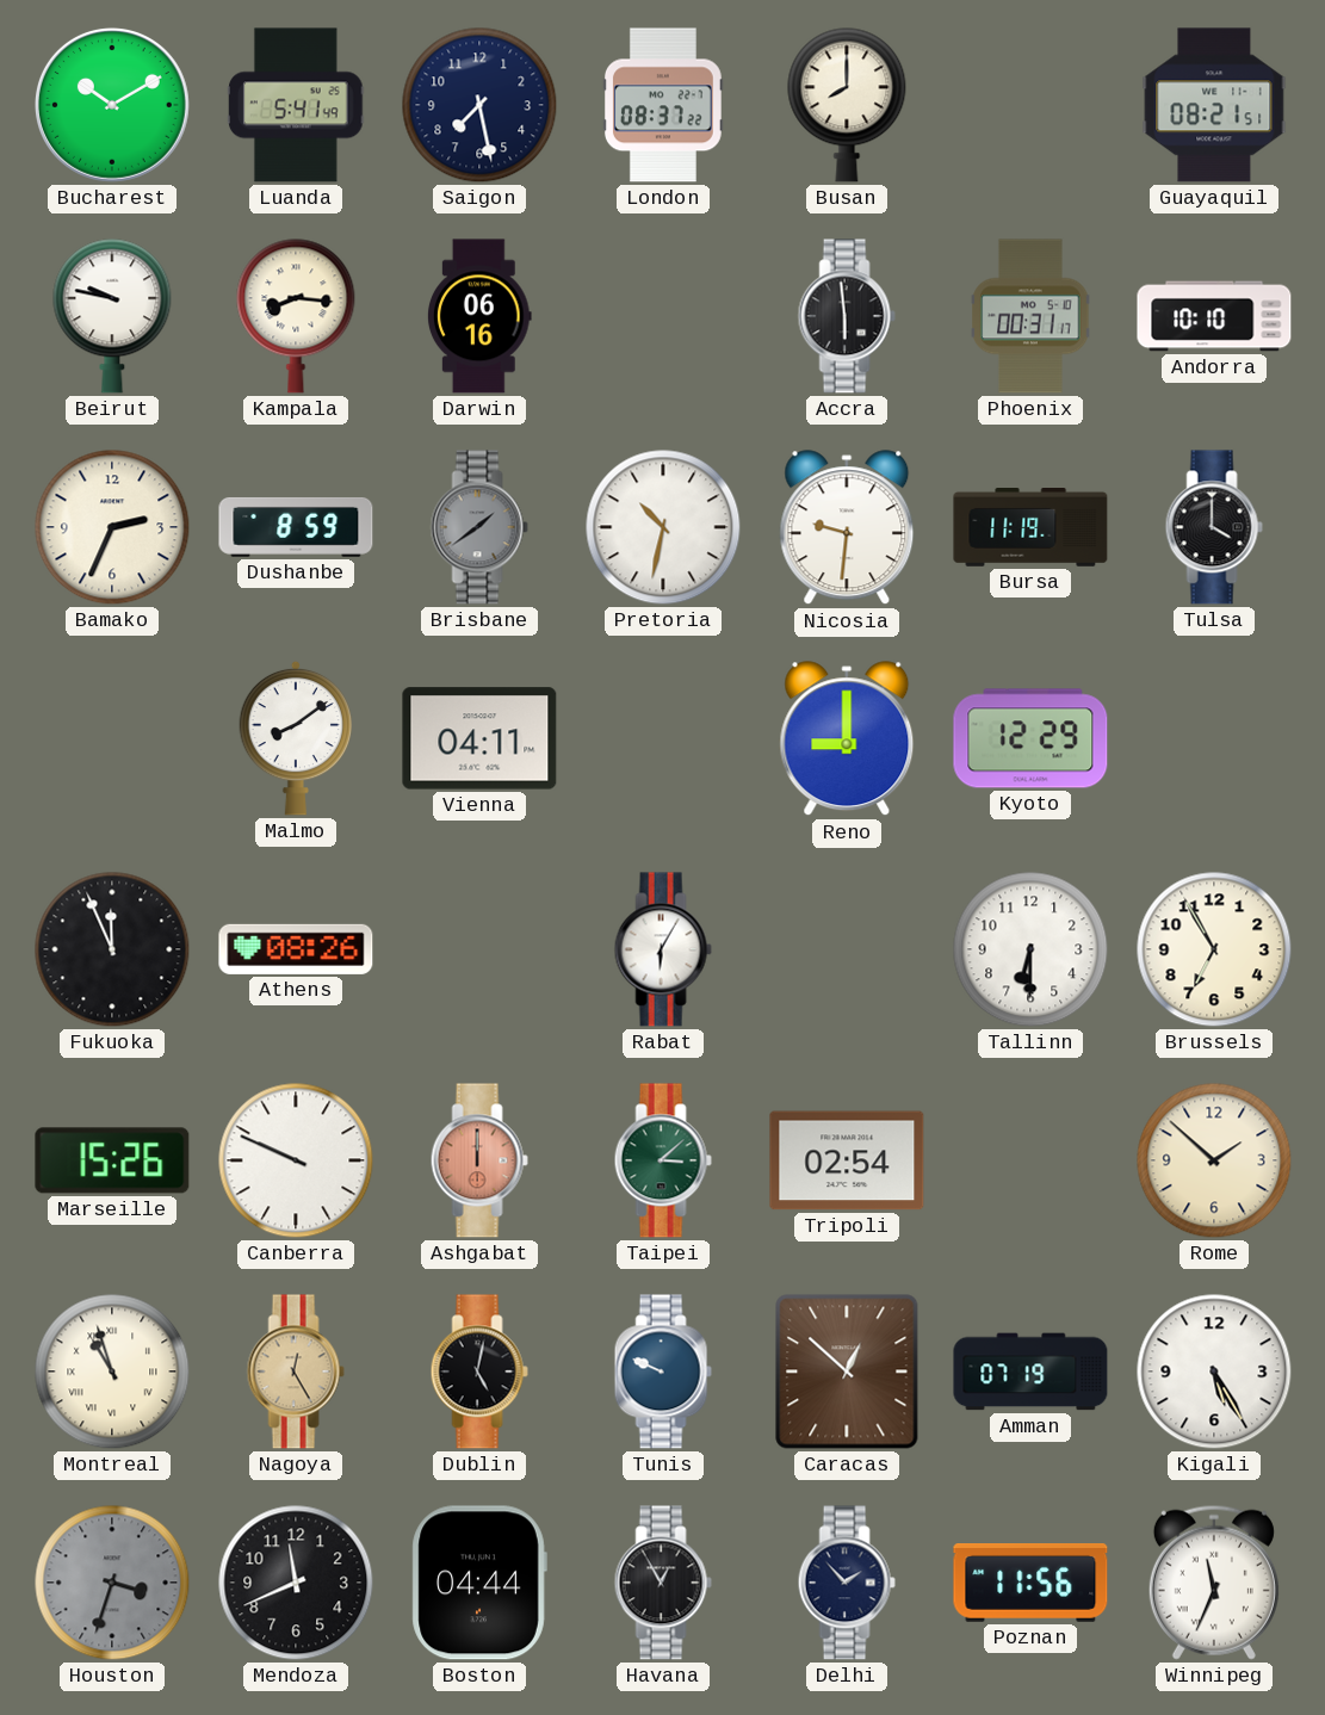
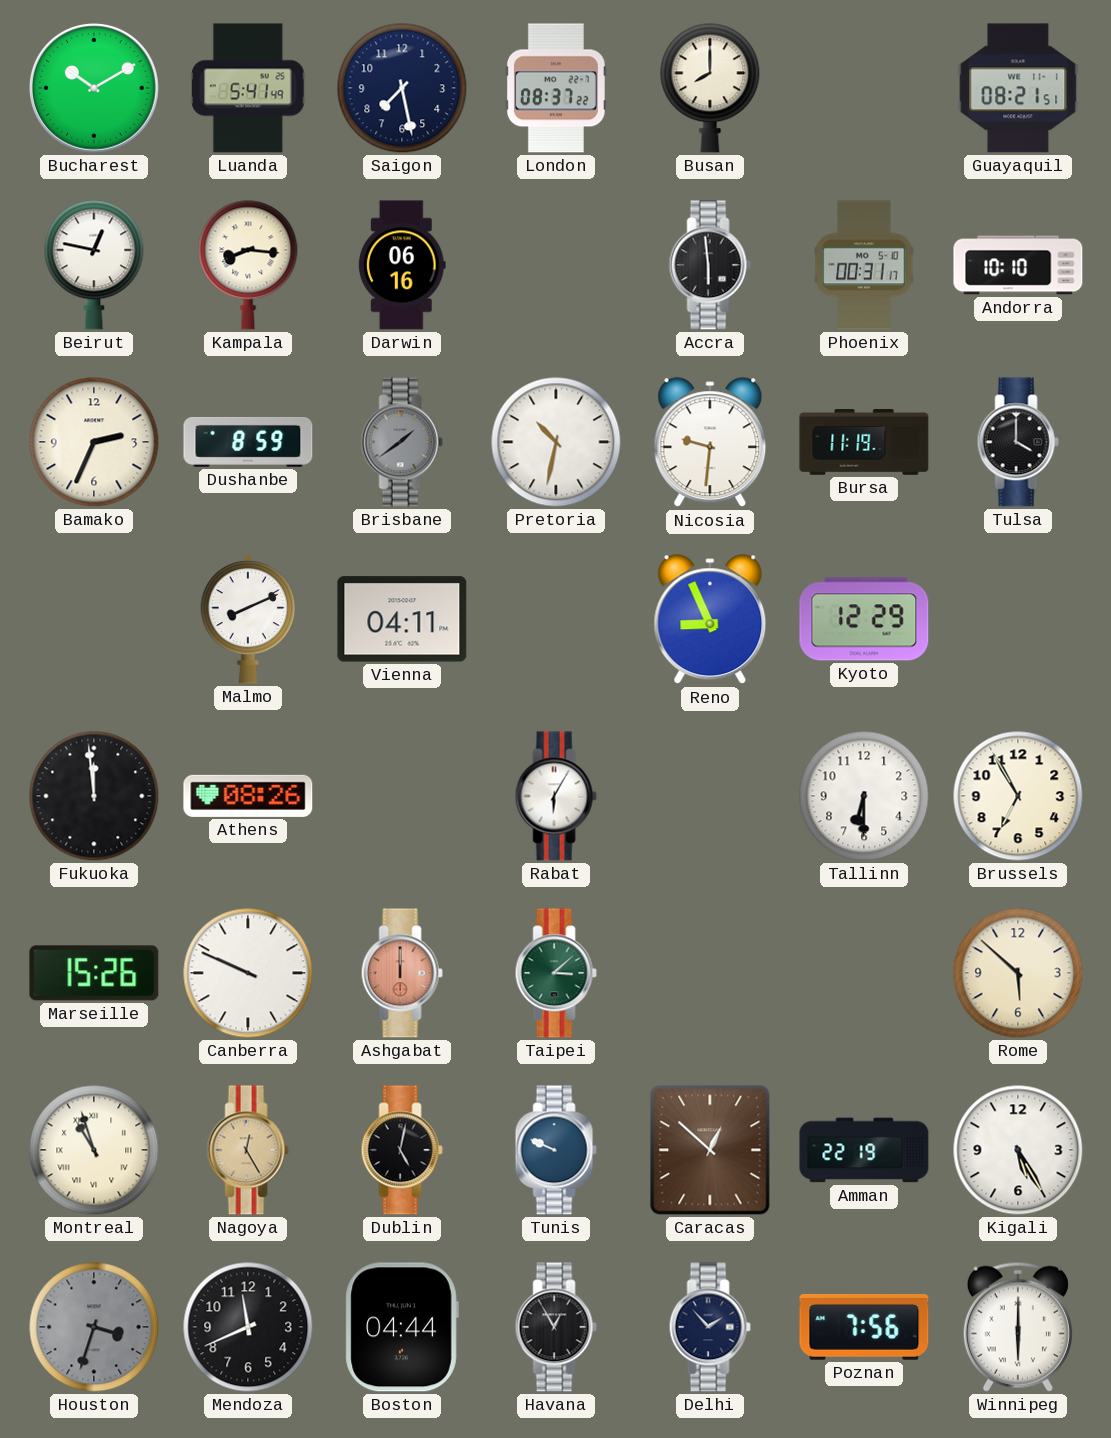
Beirut: 9:47 -> 12:47 (94, 265)
Malmo: 8:09 -> 8:11 (248, 619)
Reno: 9:00 -> 8:56 (710, 620)
Fukuoka: 11:56 -> 11:59 (94, 796)
Tripoli: 02:54 -> none (847, 1160)
Rome: 1:52 -> 5:52 (1018, 973)
Amman: 07:19 -> 22:19 (864, 1150)
Poznan: 11:56 -> 7:56 (864, 1328)
Winnipeg: 11:34 -> 6:00 (1018, 1327)
